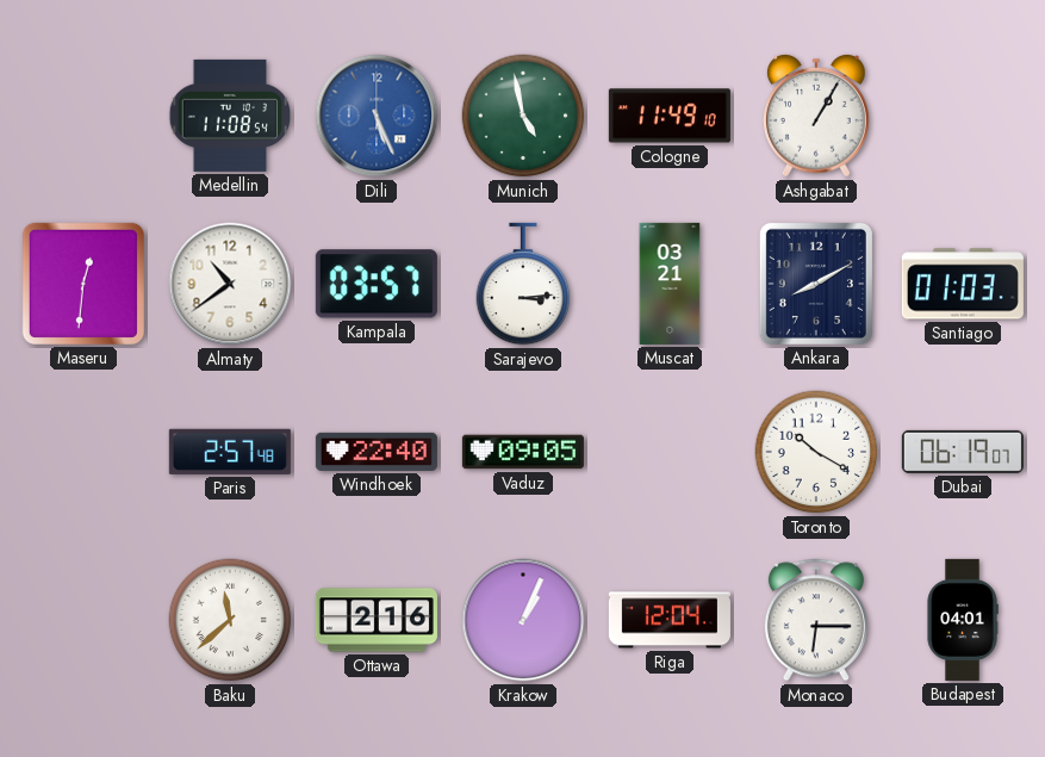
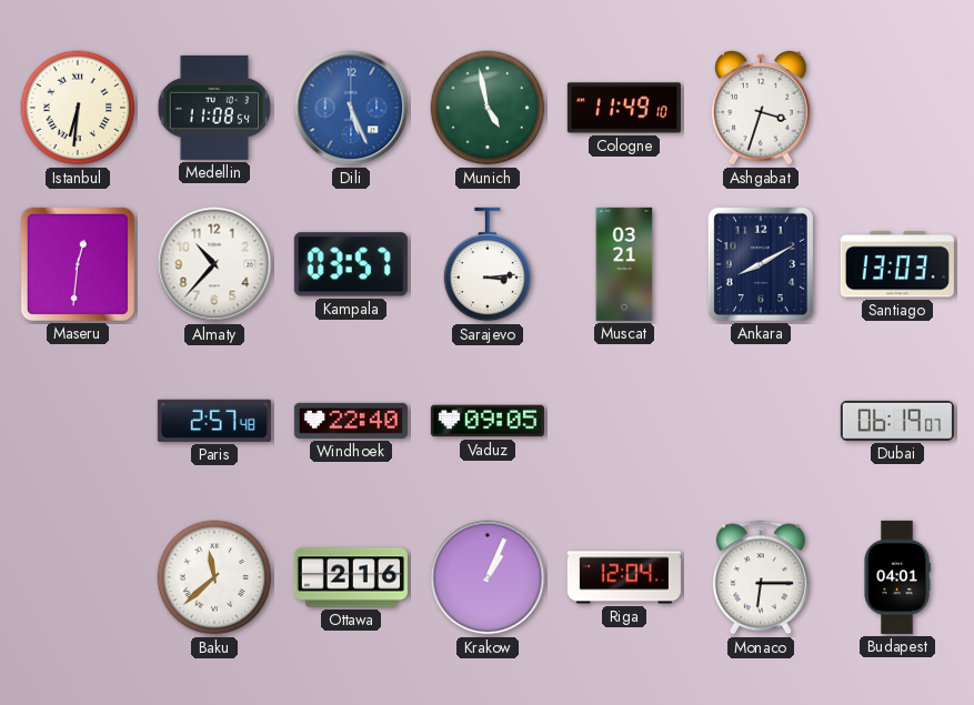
Istanbul: none -> 6:31 (78, 108)
Ashgabat: 1:05 -> 3:33 (762, 108)
Almaty: 10:39 -> 10:37 (214, 264)
Santiago: 01:03 -> 13:03 (897, 264)
Toronto: 10:20 -> none (816, 452)
